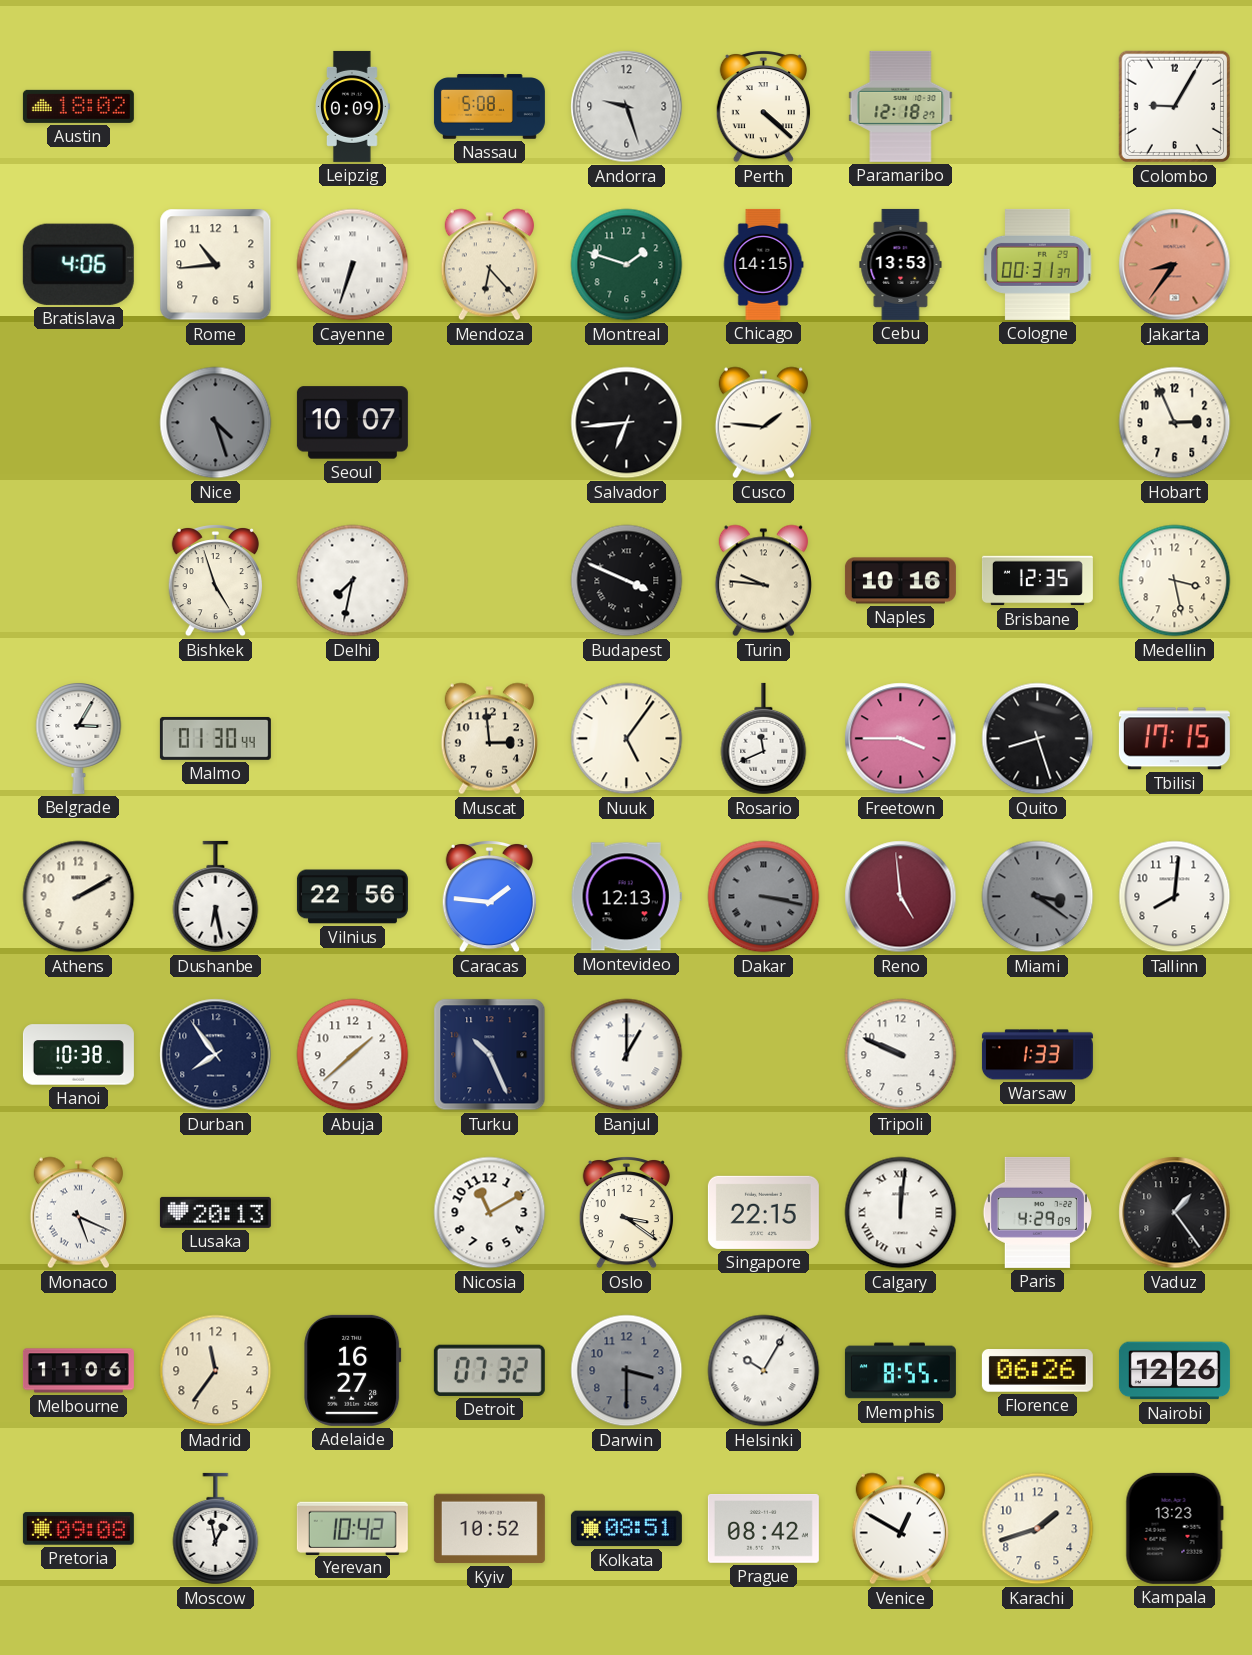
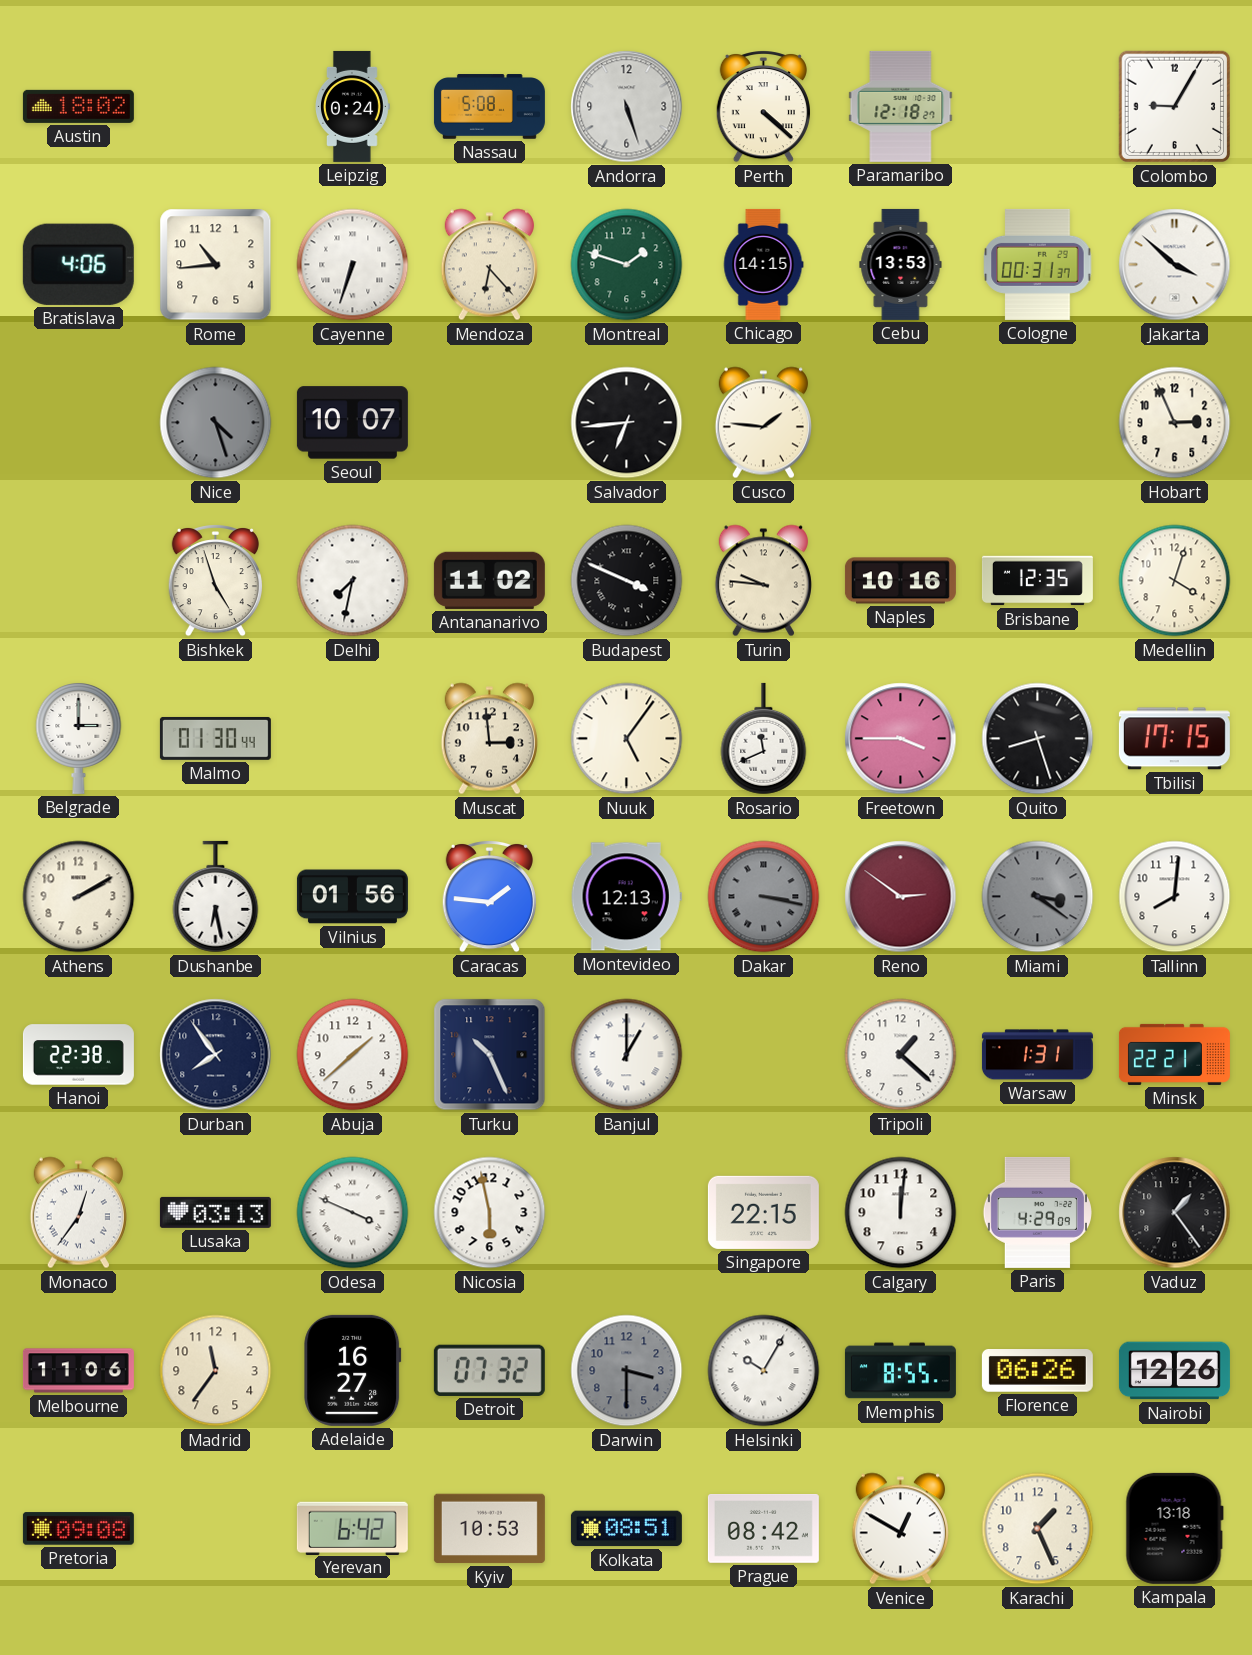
Leipzig: 0:09 -> 0:24 (353, 106)
Andorra: 9:27 -> 5:27 (627, 107)
Jakarta: 8:36 -> 3:52 (1175, 265)
Jakarta dial: salmon -> white (1175, 265)
Antananarivo: none -> 11:02 (489, 580)
Medellin: 3:28 -> 4:03 (1175, 581)
Belgrade: 3:05 -> 3:00 (79, 739)
Vilnius: 22:56 -> 01:56 (352, 897)
Reno: 4:59 -> 2:51 (901, 897)
Hanoi: 10:38 -> 22:38 (78, 1055)
Tripoli: 9:49 -> 1:22 (901, 1055)
Warsaw: 1:33 -> 1:31 (1037, 1055)
Minsk: none -> 22:21 (1174, 1054)
Monaco: 5:19 -> 12:36 (78, 1213)
Lusaka: 20:13 -> 03:13 (215, 1212)
Odesa: none -> 3:49 (353, 1213)
Nicosia: 11:10 -> 5:58 (490, 1213)
Oslo: 3:21 -> none (626, 1213)
Calgary numerals: Roman -> Arabic (901, 1213)
Moscow: 12:58 -> none (216, 1529)
Yerevan: 10:42 -> 6:42 (352, 1528)
Kyiv: 10:52 -> 10:53 (489, 1529)
Karachi: 1:42 -> 1:26 (1038, 1529)
Kampala: 13:23 -> 13:18 (1174, 1528)
